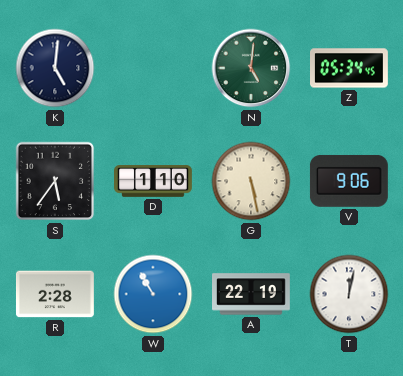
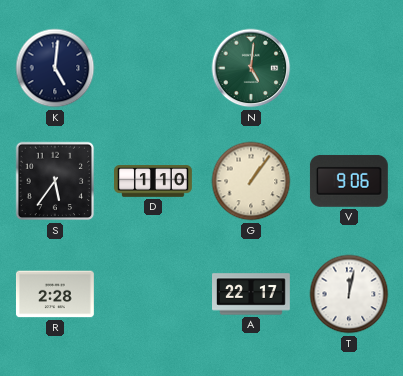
Z: 05:34 -> none (350, 68)
G: 5:28 -> 1:06 (251, 181)
W: 10:55 -> none (153, 294)
A: 22:19 -> 22:17 (252, 294)
